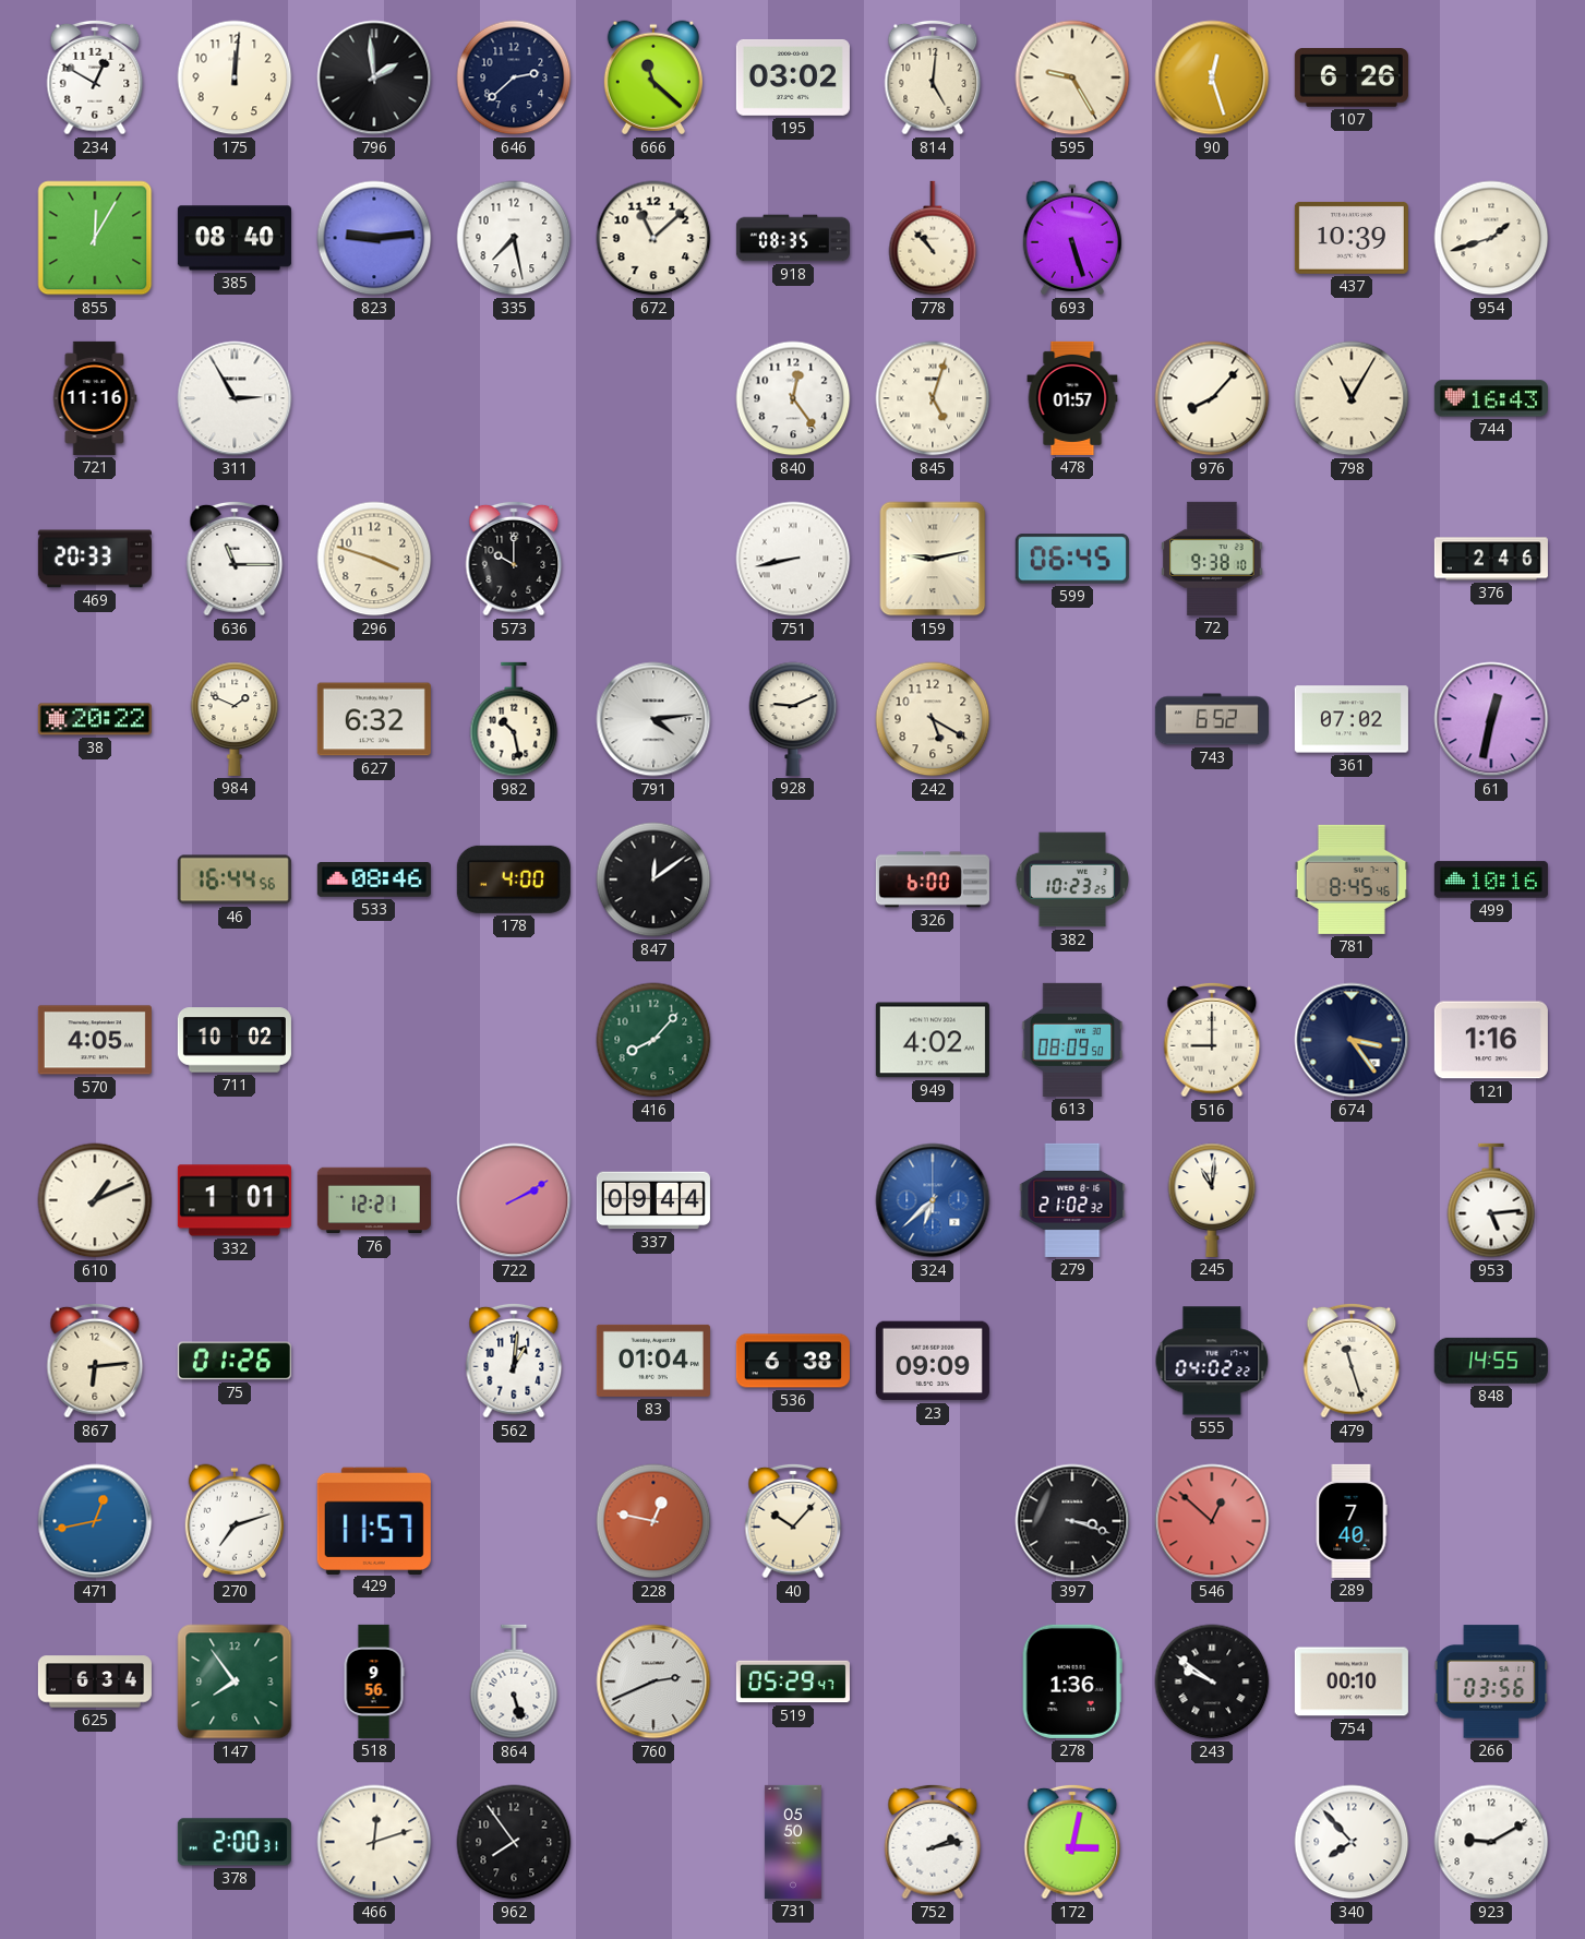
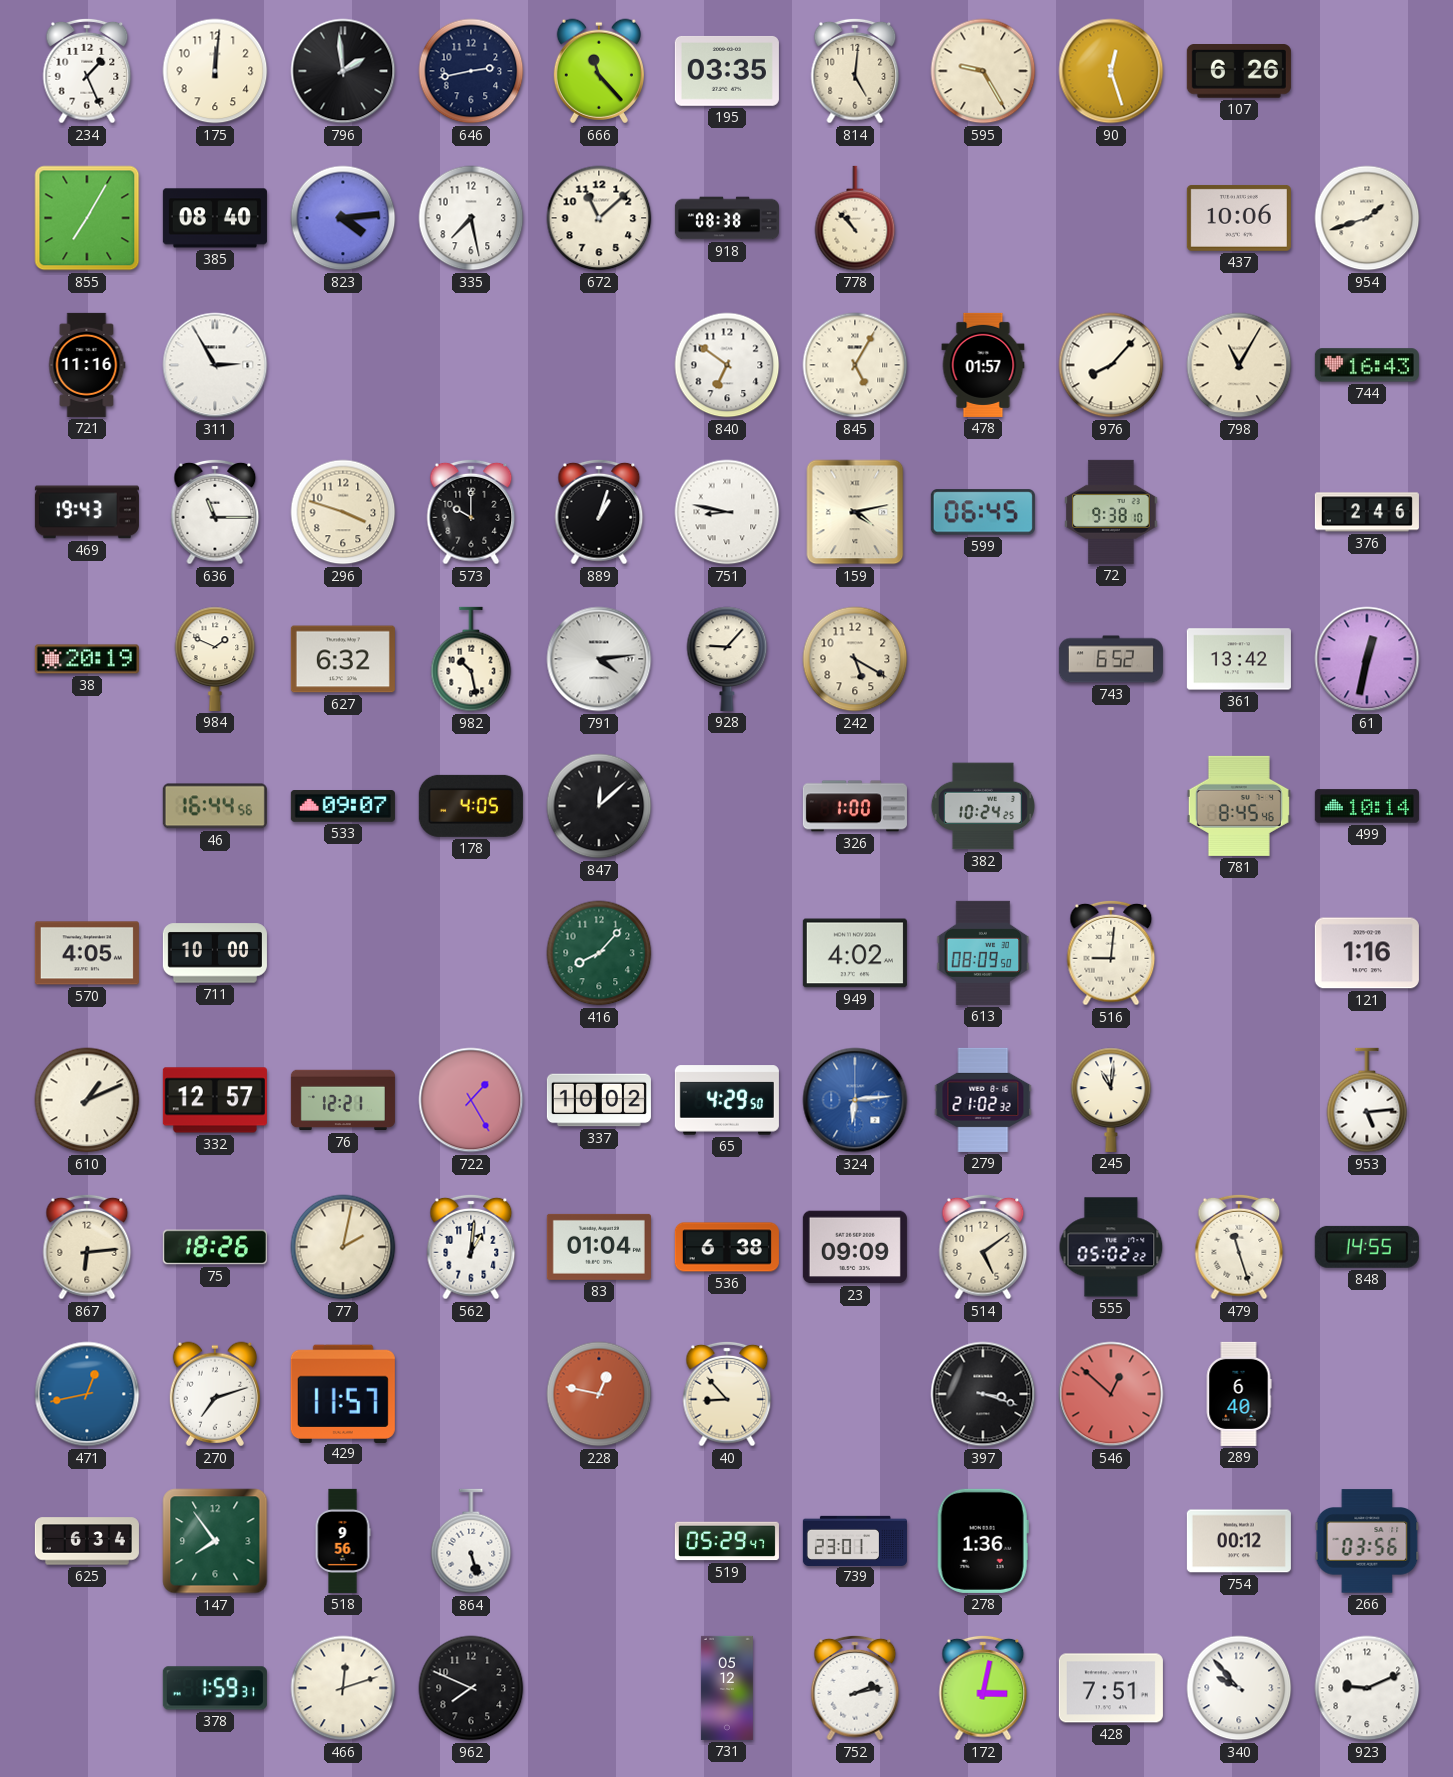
234: 12:50 -> 1:26 (87, 71)
646: 2:38 -> 2:43 (471, 71)
666: 11:22 -> 11:23 (599, 71)
195: 03:02 -> 03:35 (727, 71)
855: 12:05 -> 7:05 (87, 218)
823: 9:14 -> 4:14 (343, 218)
918: 08:35 -> 08:38 (727, 218)
693: 5:27 -> none (1072, 238)
437: 10:39 -> 10:06 (1239, 218)
840: 12:24 -> 6:51 (727, 365)
845: 5:03 -> 5:05 (855, 365)
469: 20:33 -> 19:43 (87, 512)
889: none -> 1:03 (599, 512)
751: 8:43 -> 8:47 (727, 512)
159: 9:13 -> 4:13 (855, 512)
38: 20:22 -> 20:19 (87, 659)
928: 9:11 -> 9:07 (727, 659)
361: 07:02 -> 13:42 (1239, 659)
533: 08:46 -> 09:07 (343, 807)
178: 4:00 -> 4:05 (471, 806)
847: 12:09 -> 12:08 (599, 806)
326: 6:00 -> 1:00 (855, 806)
382: 10:23 -> 10:24 (983, 806)
499: 10:16 -> 10:14 (1367, 806)
711: 10:02 -> 10:00 (215, 953)
516: 9:00 -> 9:01 (1111, 953)
674: 3:24 -> none (1352, 1040)
332: 1:01 -> 12:57 (215, 1100)
722: 2:10 -> 1:25 (471, 1100)
337: 09:44 -> 10:02 (599, 1100)
65: none -> 4:29 (727, 1100)
324: 6:38 -> 6:14 (855, 1100)
75: 01:26 -> 18:26 (215, 1247)
77: none -> 2:02 (343, 1247)
514: none -> 5:09 (983, 1247)
555: 04:02 -> 05:02 (1111, 1247)
40: 10:07 -> 8:53 (727, 1394)
289: 7:40 -> 6:40 (1239, 1394)
760: 2:41 -> none (653, 1681)
739: none -> 23:01 (855, 1540)
243: 9:51 -> none (1212, 1681)
754: 00:10 -> 00:12 (1239, 1541)
378: 2:00 -> 1:59 (215, 1688)
962: 7:54 -> 7:49 (471, 1688)
731: 05:50 -> 05:12 (727, 1688)
428: none -> 7:51 (1111, 1688)
340: 7:53 -> 9:53 (1239, 1688)
923: 9:10 -> 9:11 (1367, 1688)
